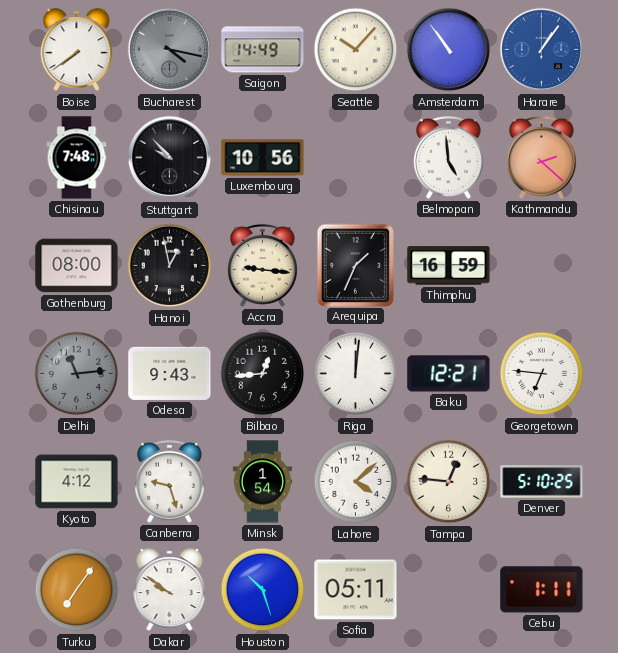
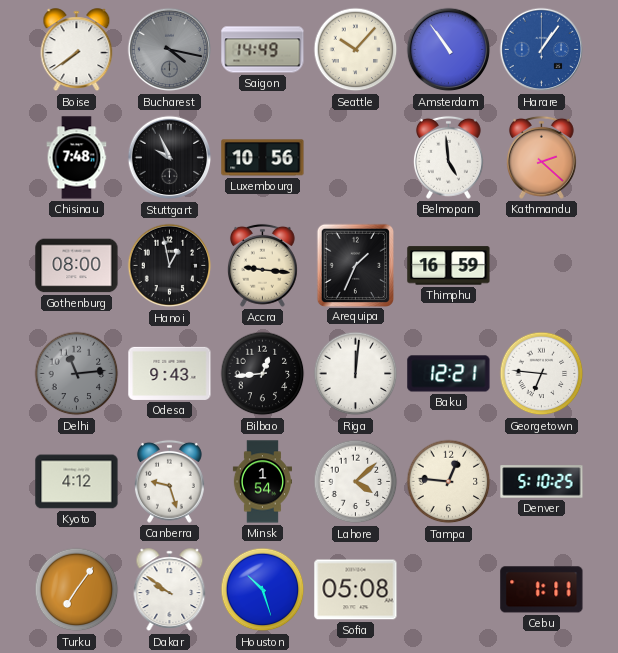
Stuttgart: 9:53 -> 9:56 (170, 158)
Sofia: 05:11 -> 05:08 (356, 590)
